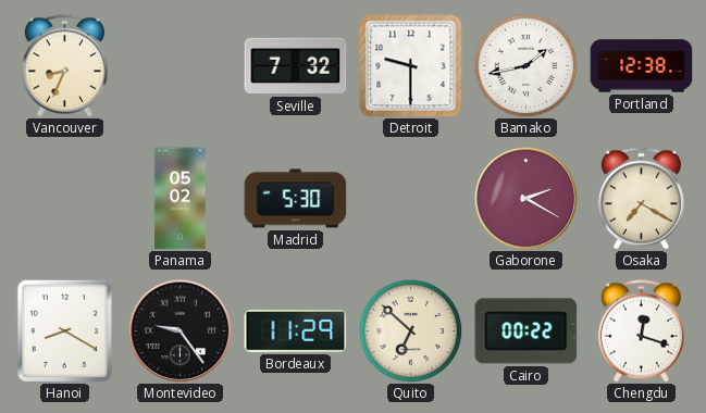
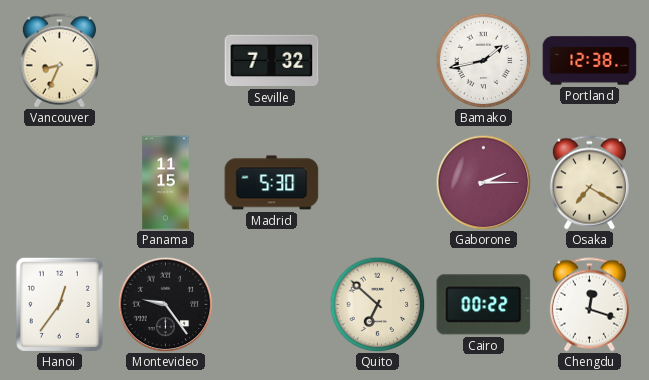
Detroit: 9:30 -> none (411, 66)
Panama: 05:02 -> 11:15 (166, 183)
Gaborone: 2:20 -> 2:15 (483, 182)
Hanoi: 8:20 -> 12:36 (59, 304)
Bordeaux: 11:29 -> none (296, 331)
